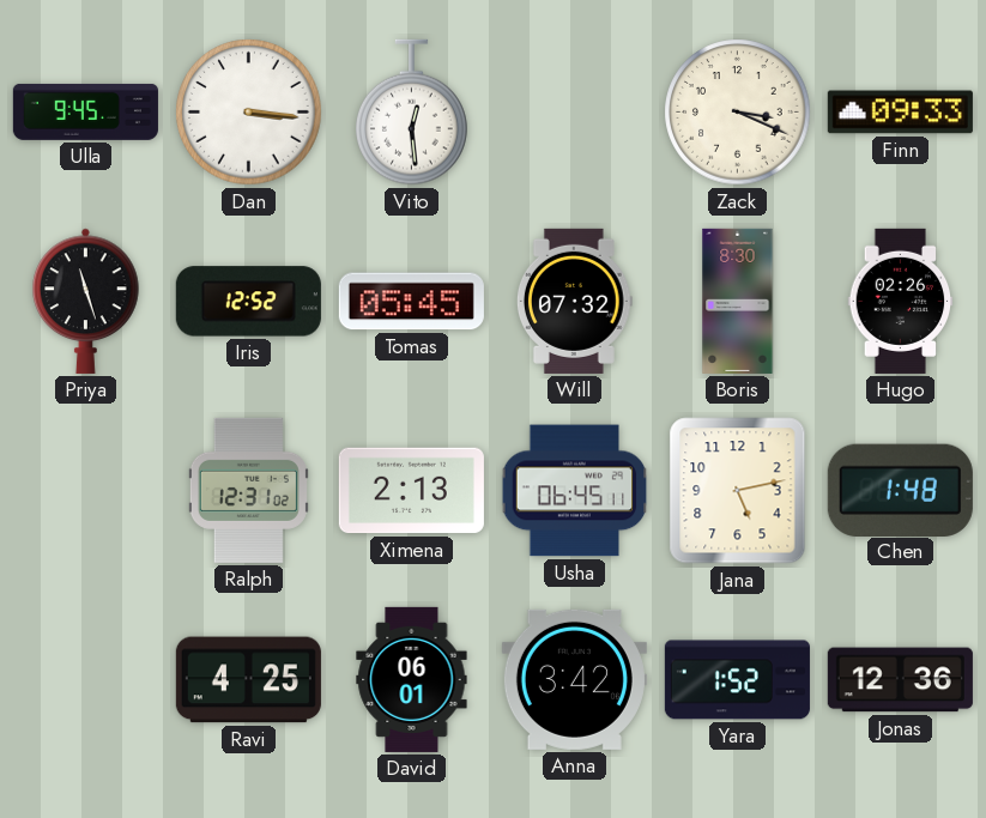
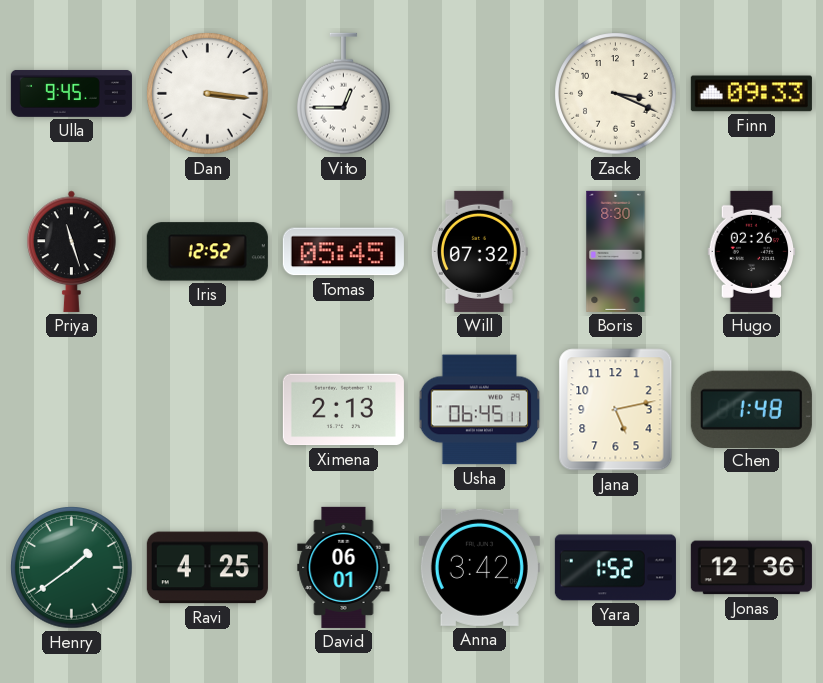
Vito: 12:29 -> 12:45 (344, 94)
Ralph: 12:31 -> none (248, 490)
Henry: none -> 1:39 (72, 568)
